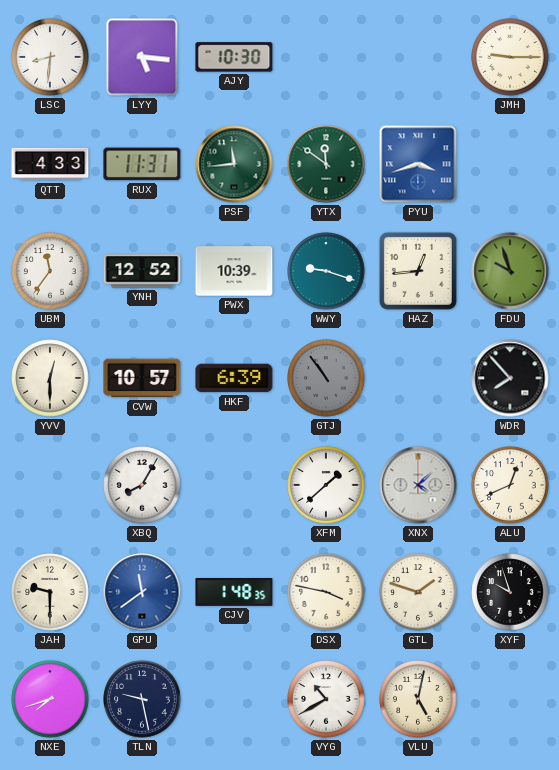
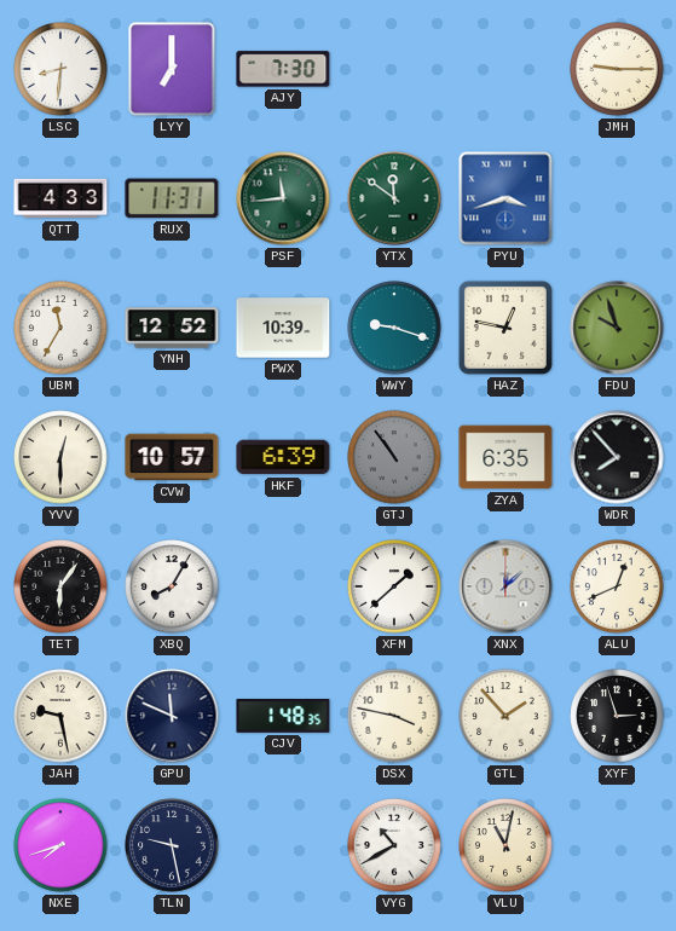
LYY: 5:16 -> 7:00 (172, 69)
AJY: 10:30 -> 7:30 (283, 69)
UBM: 11:36 -> 11:35 (60, 328)
HAZ: 12:44 -> 12:47 (505, 328)
ZYA: none -> 6:35 (505, 457)
TET: none -> 6:06 (60, 586)
XNX: 4:08 -> 12:08 (505, 586)
JAH: 9:30 -> 9:28 (60, 716)
GPU: 11:39 -> 11:49 (172, 716)
GPU dial: blue -> navy (172, 716)
GTL: 1:48 -> 1:53 (505, 716)
XYF: 9:57 -> 2:57 (617, 716)
VLU: 5:02 -> 11:02 (505, 845)
